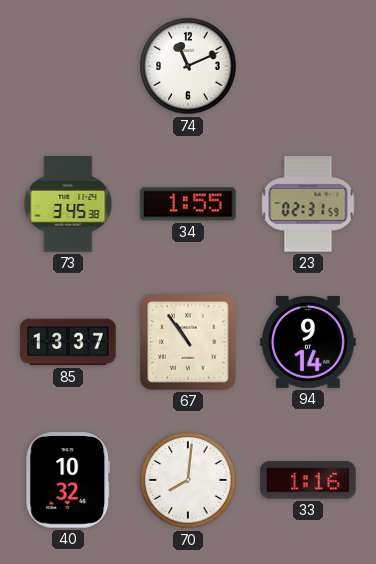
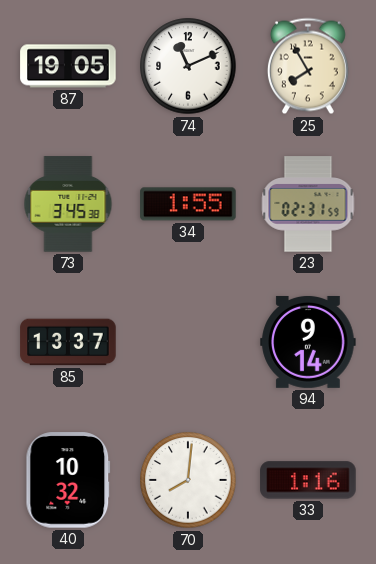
87: none -> 19:05 (68, 66)
25: none -> 7:55 (308, 66)
67: 10:54 -> none (188, 342)
